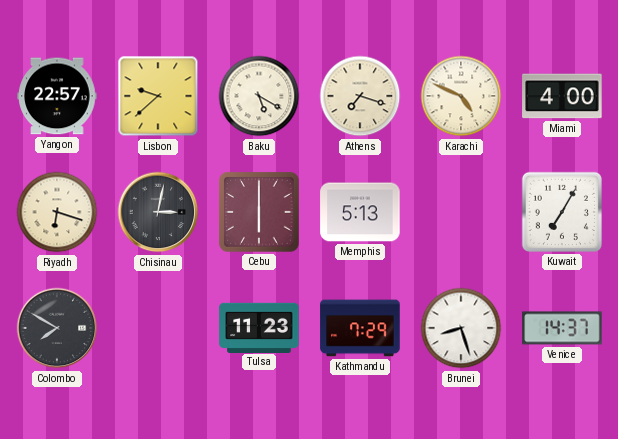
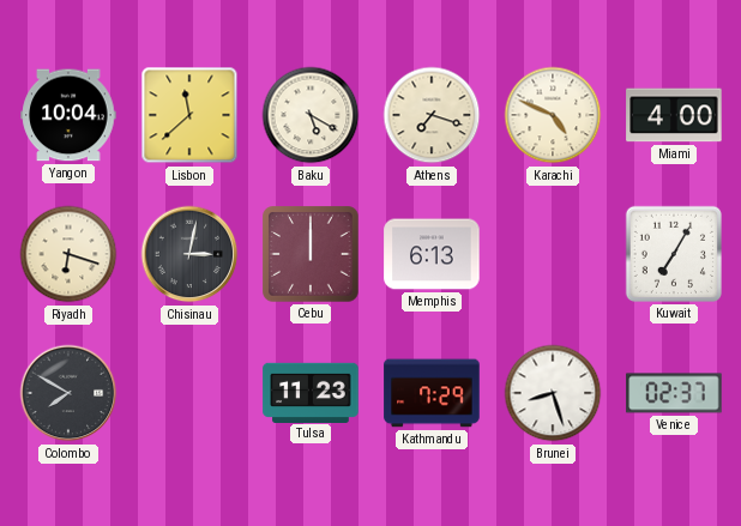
Yangon: 22:57 -> 10:04 (68, 115)
Lisbon: 9:38 -> 11:38 (189, 115)
Cebu: 6:00 -> 12:00 (311, 254)
Memphis: 5:13 -> 6:13 (432, 254)
Venice: 14:37 -> 02:37 (674, 393)
